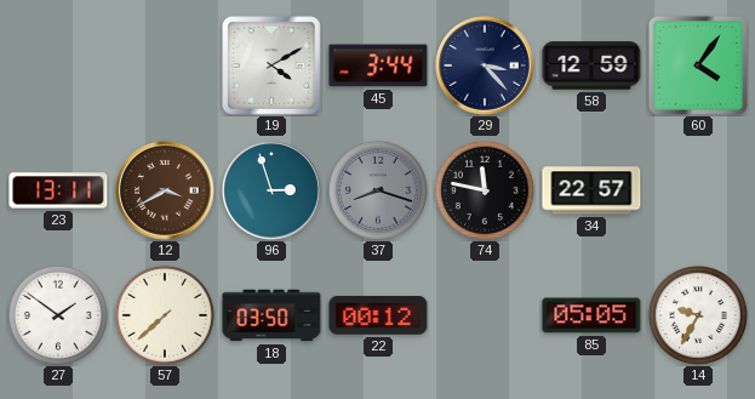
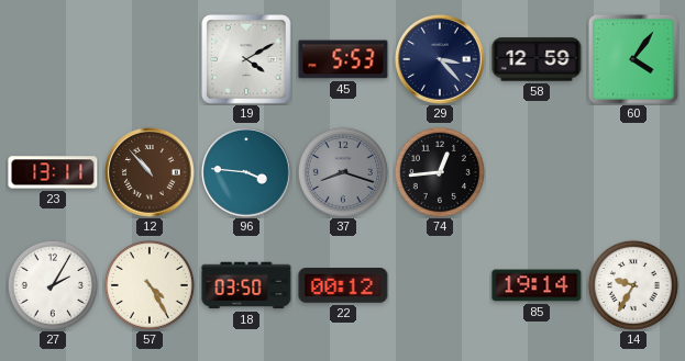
45: 3:44 -> 5:53 (343, 59)
12: 3:40 -> 10:53 (151, 173)
96: 2:57 -> 3:46 (247, 173)
74: 11:47 -> 12:44 (440, 172)
34: 22:57 -> none (591, 190)
27: 1:51 -> 2:05 (53, 285)
57: 7:38 -> 4:25 (150, 285)
85: 05:05 -> 19:14 (537, 285)
